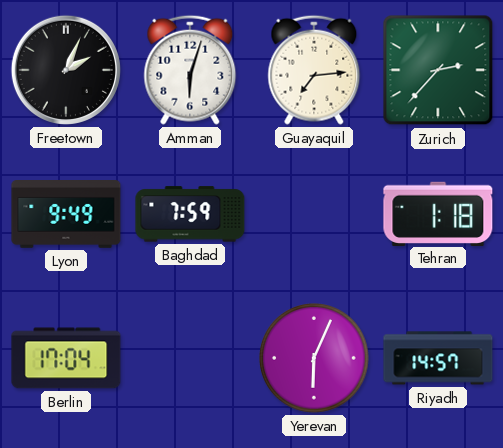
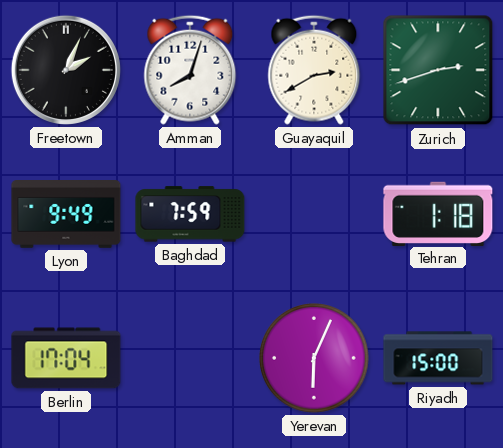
Amman: 6:03 -> 8:03 (190, 70)
Guayaquil: 7:14 -> 2:40 (314, 70)
Zurich: 2:37 -> 2:42 (438, 70)
Riyadh: 14:57 -> 15:00 (438, 358)
